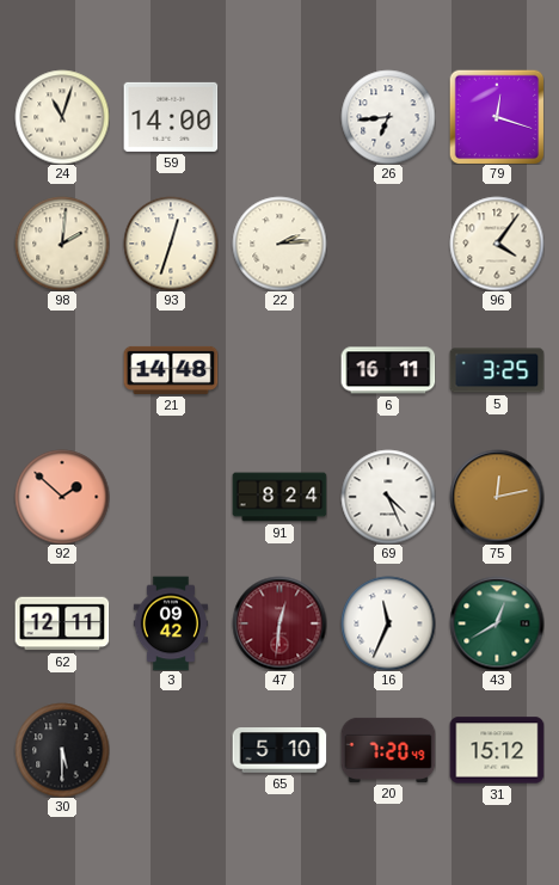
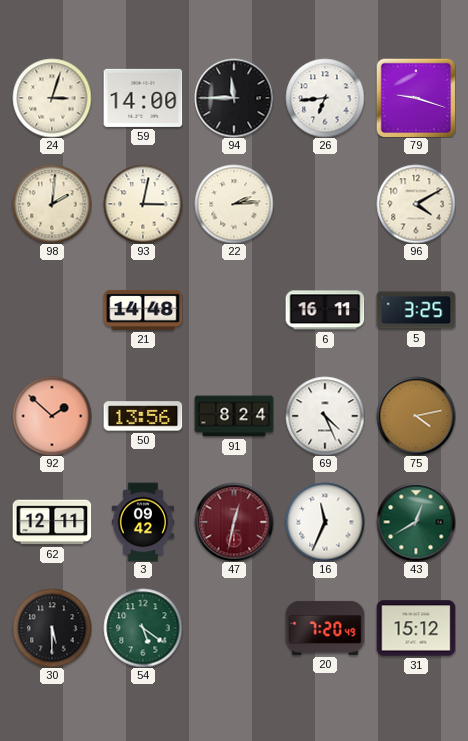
24: 11:03 -> 3:03 (52, 98)
94: none -> 11:45 (234, 98)
79: 12:18 -> 9:18 (416, 98)
93: 12:33 -> 3:02 (143, 204)
96: 4:06 -> 4:10 (416, 204)
50: none -> 13:56 (143, 416)
75: 12:13 -> 4:13 (416, 416)
47: 12:31 -> 12:32 (234, 522)
54: none -> 5:21 (143, 628)
65: 5:10 -> none (279, 750)
